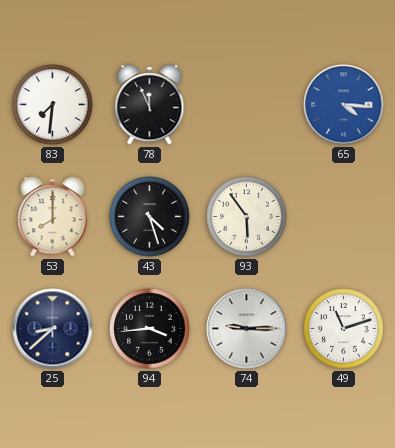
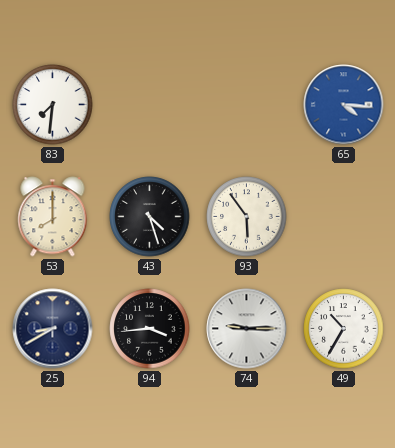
78: 11:56 -> none (150, 105)
25: 8:38 -> 8:40 (53, 329)
49: 11:12 -> 10:35 (344, 329)
